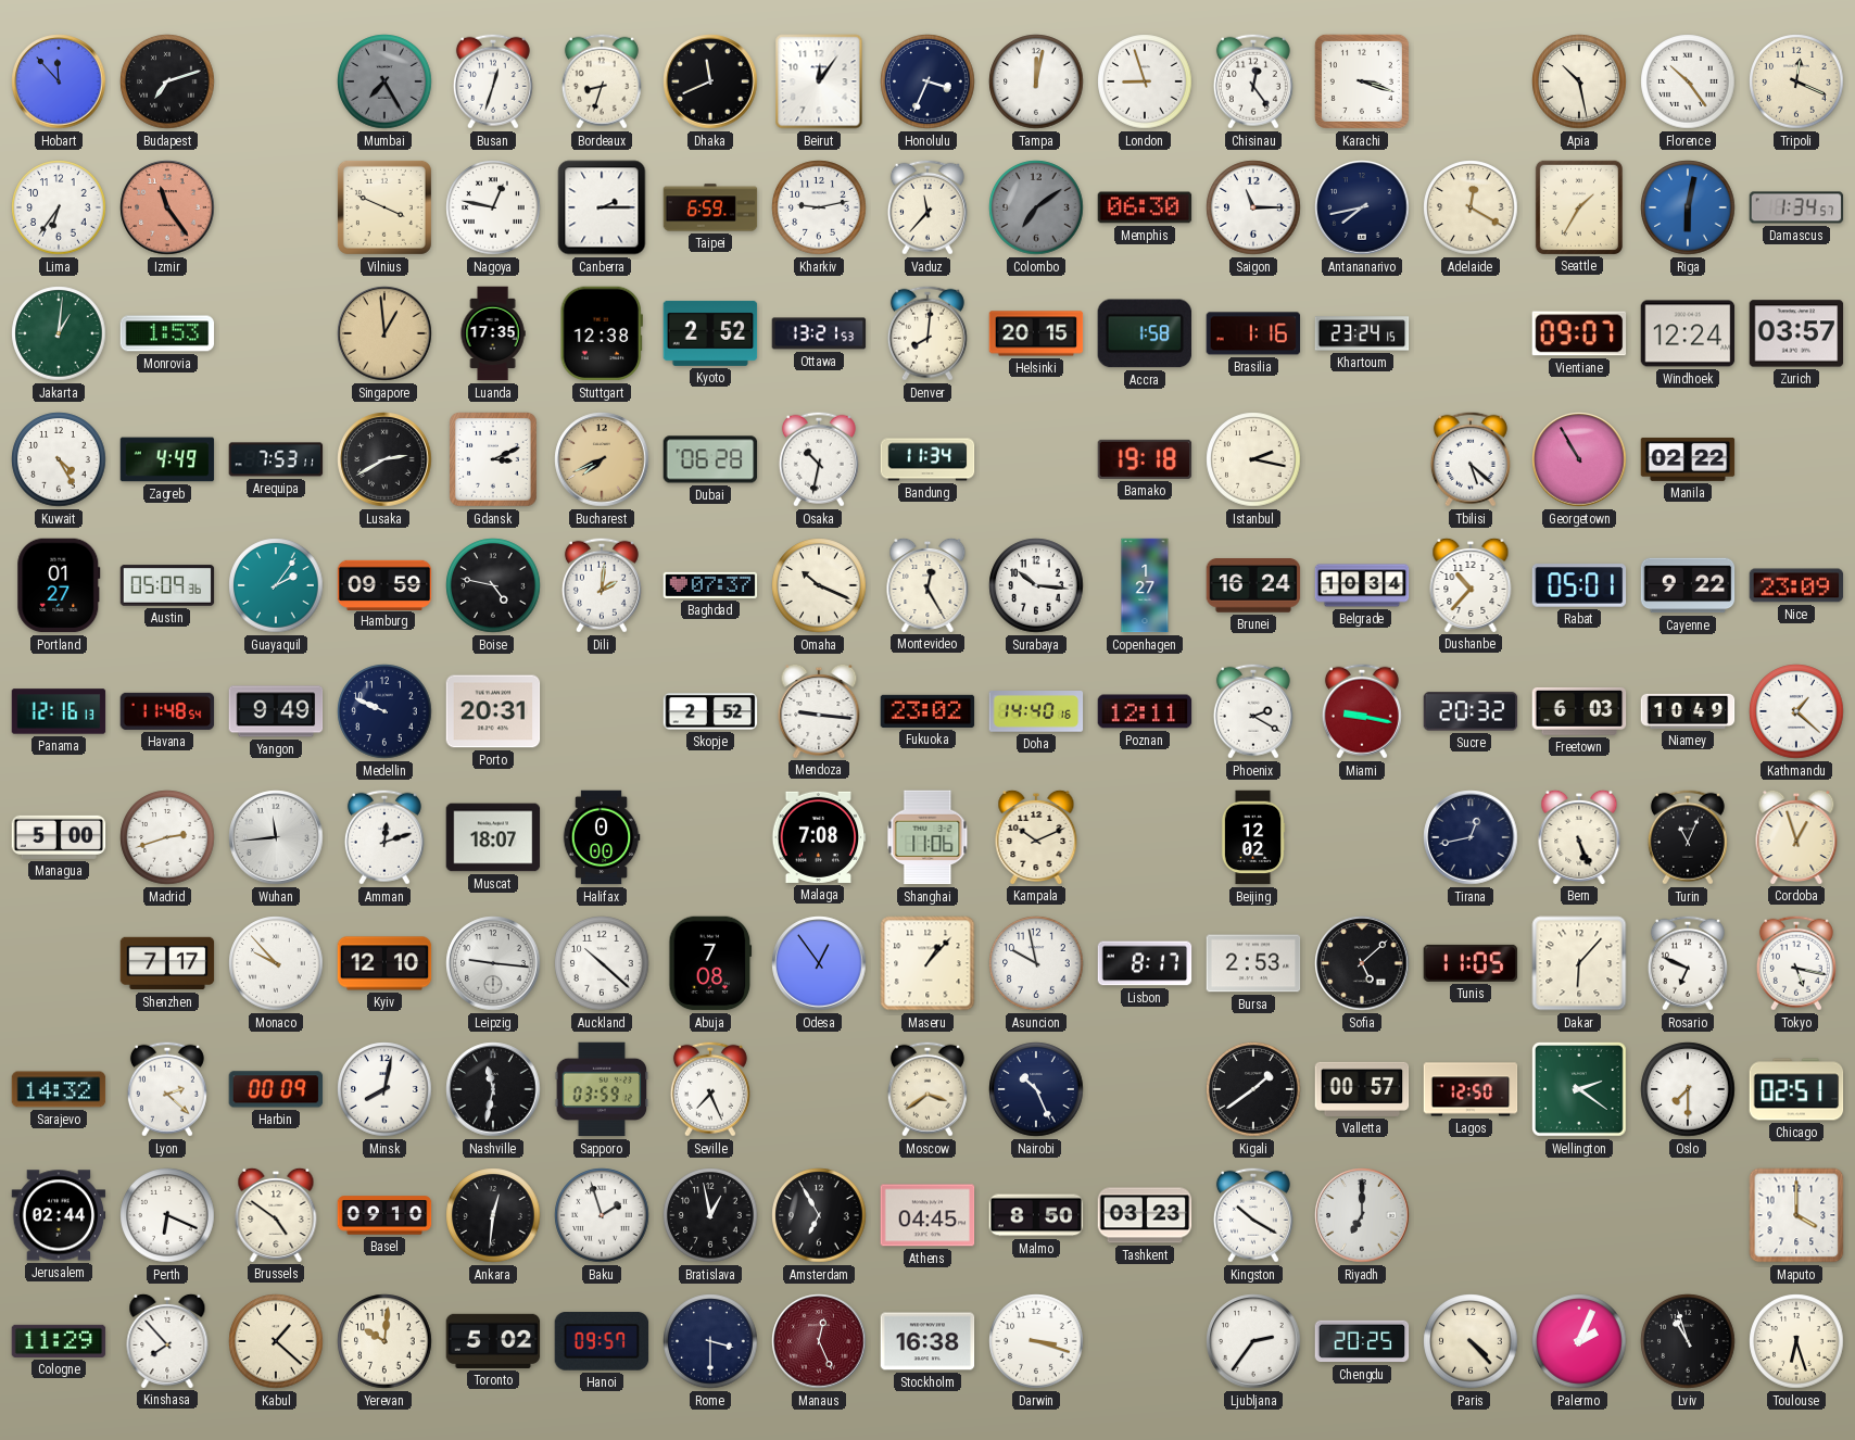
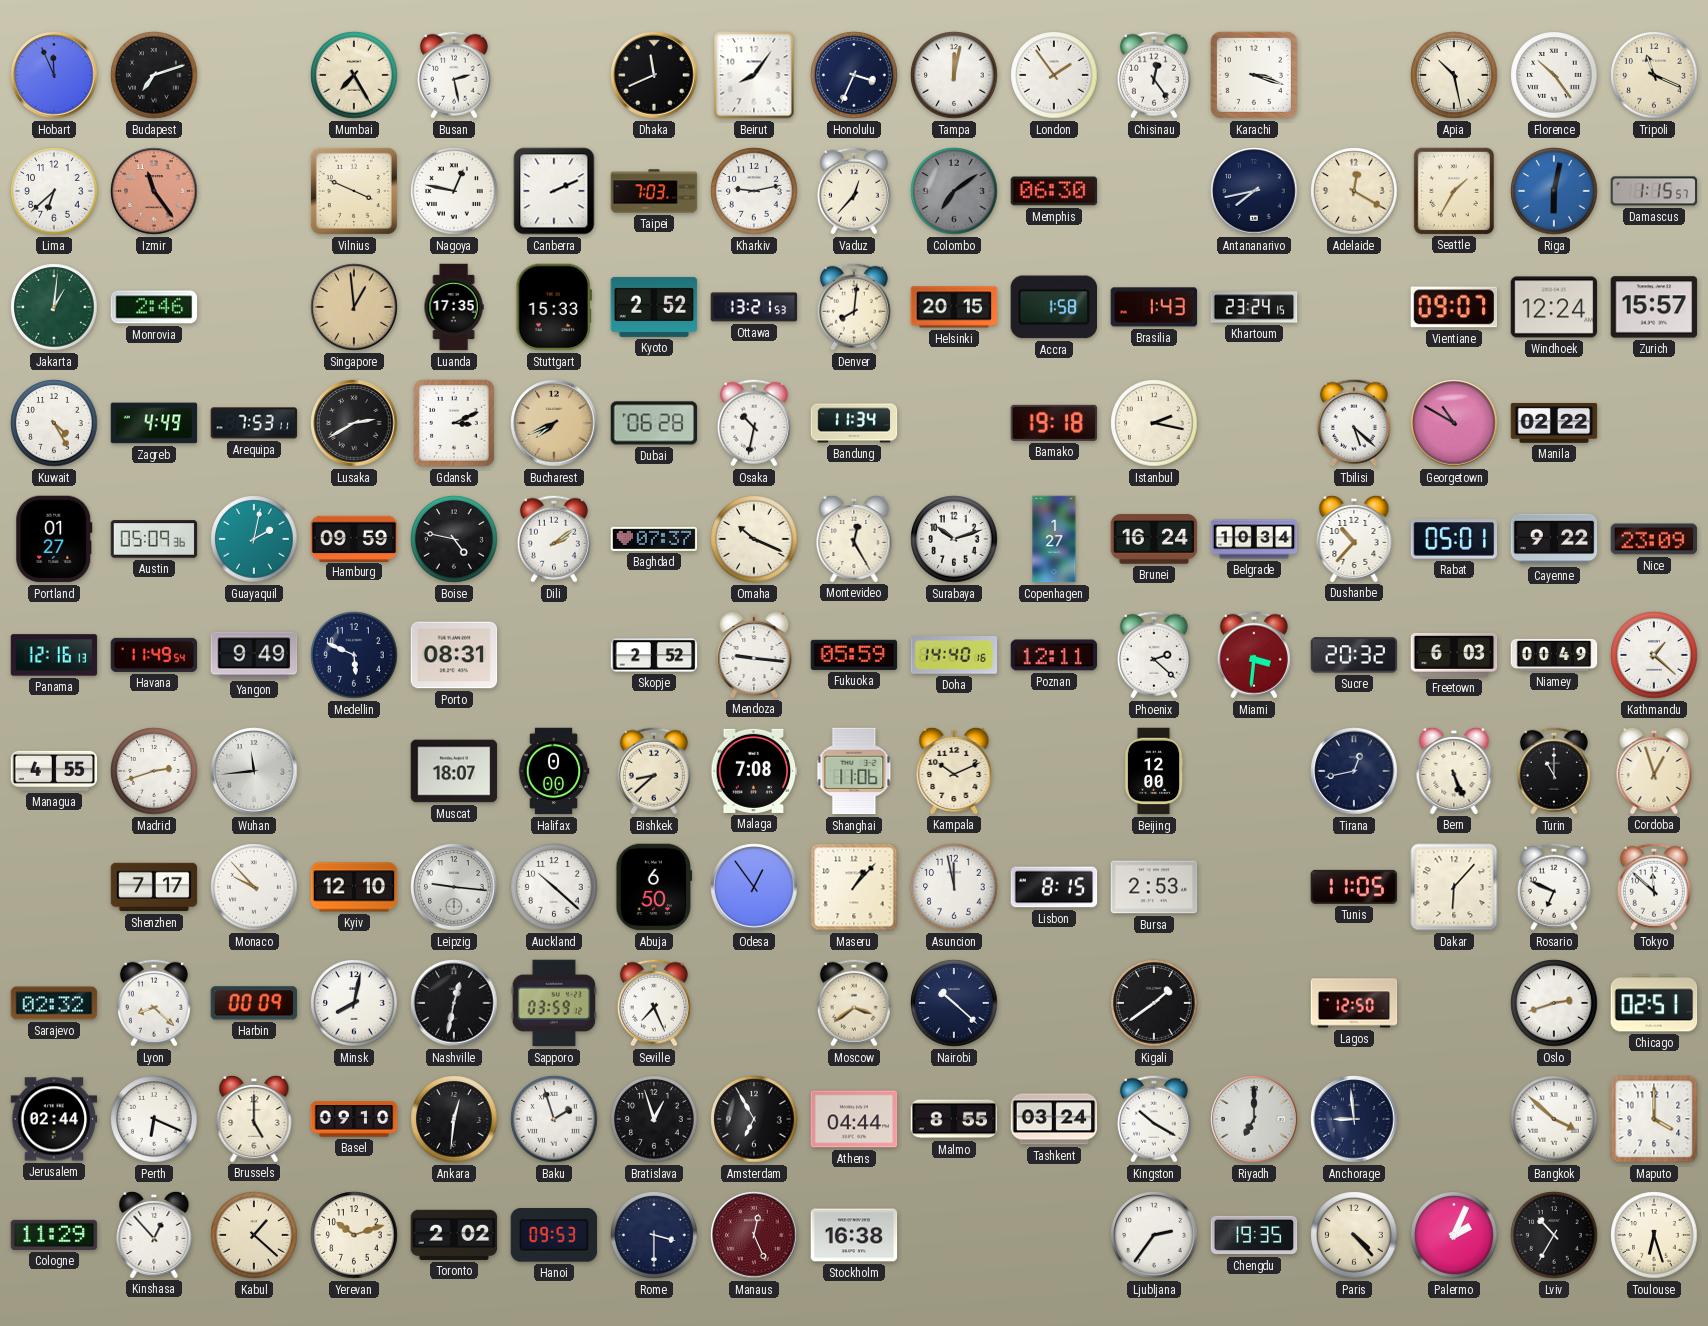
Hobart: 11:53 -> 11:56 (54, 75)
Mumbai dial: grey -> cream (354, 75)
Busan: 12:33 -> 2:28 (454, 75)
Bordeaux: 8:33 -> none (602, 81)
Beirut: 12:06 -> 8:06 (754, 75)
London: 8:57 -> 1:54 (1054, 75)
Tripoli: 12:19 -> 11:19 (1654, 75)
Lima: 6:36 -> 6:38 (54, 191)
Canberra: 2:15 -> 2:11 (554, 191)
Taipei: 6:59 -> 7:03 (654, 191)
Vaduz: 11:37 -> 12:37 (854, 191)
Saigon: 11:15 -> none (1253, 207)
Damascus: 1:34 -> 1:15 (1654, 191)
Monrovia: 1:53 -> 2:46 (154, 307)
Stuttgart: 12:38 -> 15:33 (554, 307)
Brasilia: 1:16 -> 1:43 (1154, 307)
Zurich: 03:57 -> 15:57 (1654, 307)
Georgetown: 10:55 -> 10:50 (1454, 423)
Guayaquil: 2:06 -> 2:02 (254, 539)
Dili: 2:01 -> 2:09 (554, 539)
Surabaya: 10:16 -> 10:12 (954, 539)
Havana: 11:48 -> 11:49 (154, 655)
Medellin: 9:49 -> 5:49 (354, 655)
Porto: 20:31 -> 08:31 (454, 655)
Fukuoka: 23:02 -> 05:59 (854, 655)
Phoenix: 2:20 -> 2:22 (1154, 655)
Miami: 9:17 -> 3:31 (1254, 655)
Niamey: 10:49 -> 00:49 (1554, 655)
Managua: 5:00 -> 4:55 (54, 771)
Amman: 12:12 -> none (384, 837)
Bishkek: none -> 8:38 (654, 771)
Beijing: 12:02 -> 12:00 (1154, 771)
Turin: 11:04 -> 11:00 (1554, 771)
Abuja: 7:08 -> 6:50 (654, 887)
Asuncion: 9:58 -> 11:58 (954, 887)
Lisbon: 8:17 -> 8:15 (1054, 887)
Sofia: 5:08 -> none (1362, 963)
Tokyo: 5:17 -> 11:52 (1654, 887)
Sarajevo: 14:32 -> 02:32 (54, 1003)
Lyon: 2:22 -> 8:22 (154, 1003)
Nashville: 11:32 -> 12:32 (454, 1003)
Nairobi: 10:26 -> 10:22 (954, 1003)
Valletta: 00:57 -> none (1362, 1089)
Wellington: 2:21 -> none (1580, 1090)
Oslo: 7:30 -> 2:42 (1554, 1003)
Brussels: 4:51 -> 5:00 (254, 1118)
Bratislava: 12:58 -> 12:57 (654, 1119)
Athens: 04:45 -> 04:44 (854, 1119)
Malmo: 8:50 -> 8:55 (954, 1119)
Tashkent: 03:23 -> 03:24 (1054, 1119)
Anchorage: none -> 8:59 (1354, 1119)
Bangkok: none -> 3:52 (1554, 1119)
Kinshasa: 7:53 -> 12:53 (154, 1234)
Yerevan: 10:01 -> 10:12 (354, 1235)
Toronto: 5:02 -> 2:02 (454, 1235)
Hanoi: 09:57 -> 09:53 (554, 1236)
Darwin: 3:18 -> none (1036, 1341)
Chengdu: 20:25 -> 19:35 (1254, 1235)
Lviv: 10:57 -> 10:35 (1554, 1235)
